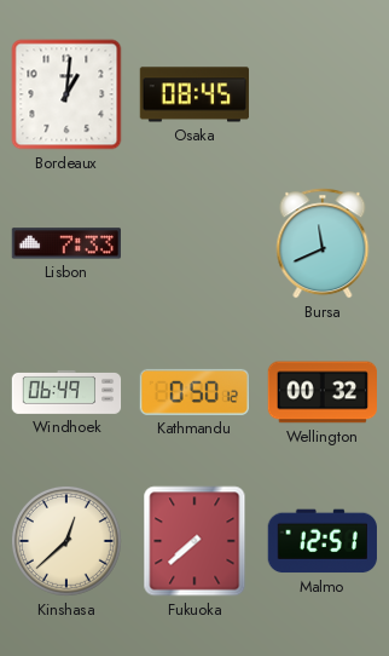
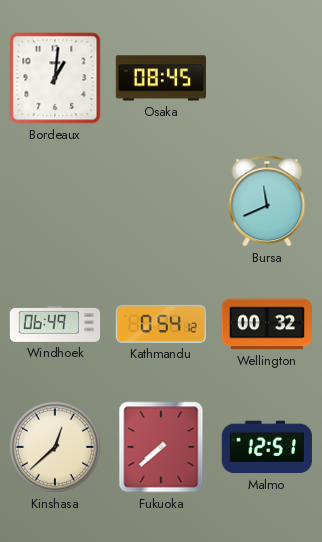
Lisbon: 7:33 -> none (65, 243)
Kathmandu: 0:50 -> 0:54 (160, 324)
